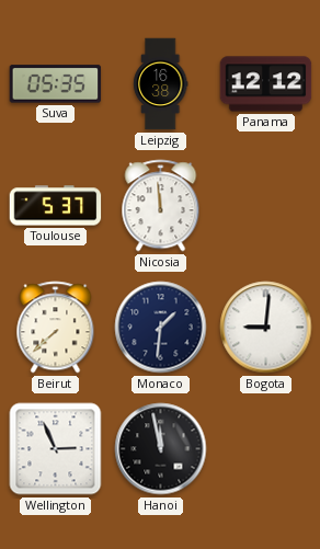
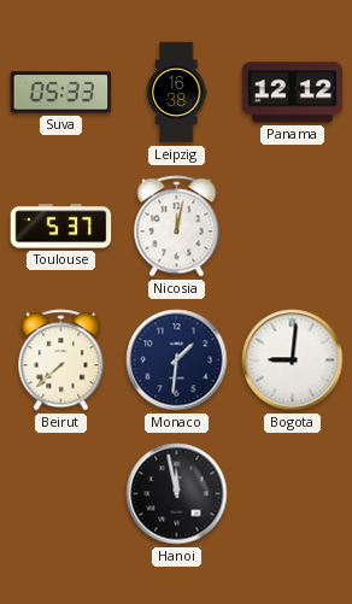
Suva: 05:35 -> 05:33 (61, 93)
Nicosia: 11:59 -> 12:02 (177, 227)
Wellington: 2:56 -> none (56, 449)
